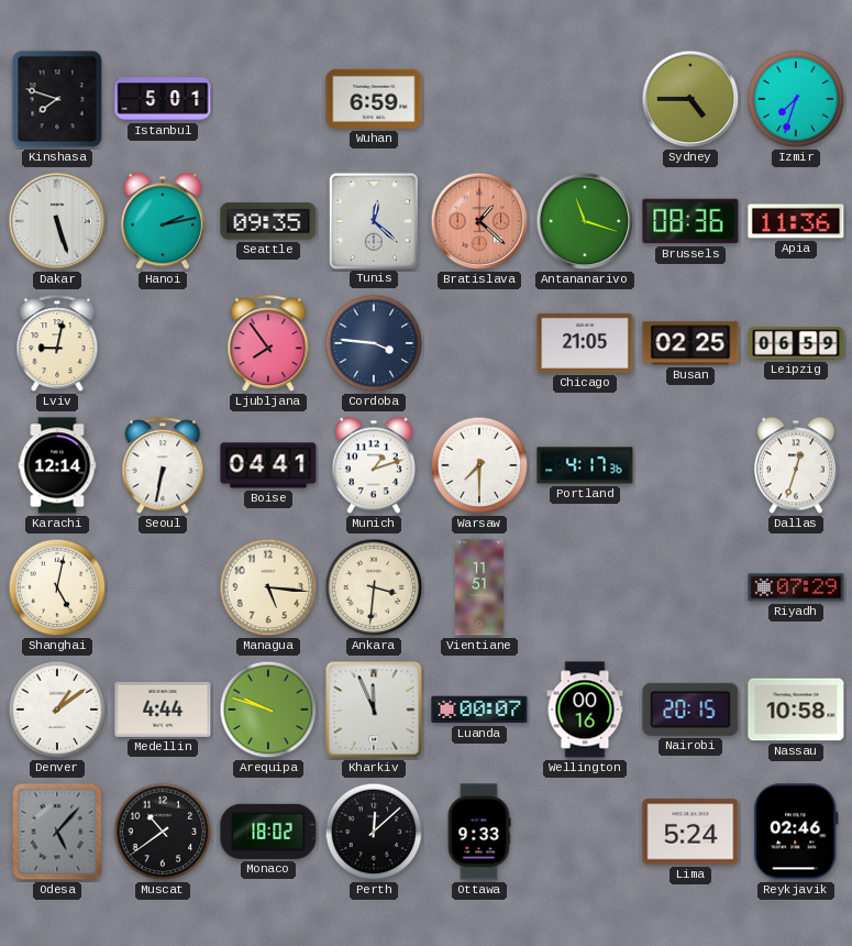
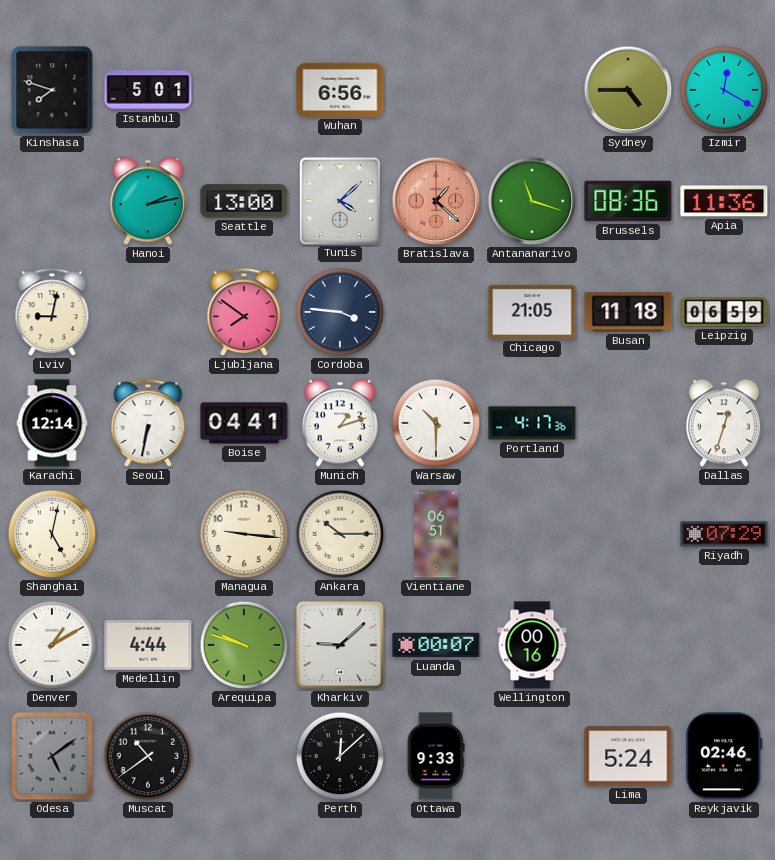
Wuhan: 6:59 -> 6:56 (340, 90)
Izmir: 7:33 -> 12:20 (724, 90)
Dakar: 5:27 -> none (57, 221)
Seattle: 09:35 -> 13:00 (244, 201)
Tunis: 12:22 -> 4:08 (339, 200)
Ljubljana: 7:54 -> 7:51 (244, 313)
Busan: 02:25 -> 11:18 (628, 312)
Warsaw: 7:30 -> 10:30 (436, 423)
Managua: 5:16 -> 9:16 (244, 534)
Ankara: 3:31 -> 10:15 (340, 534)
Vientiane: 11:51 -> 06:51 (437, 534)
Denver: 1:09 -> 1:10 (52, 645)
Kharkiv: 11:56 -> 9:08 (340, 645)
Nairobi: 20:15 -> none (690, 710)
Nassau: 10:58 -> none (796, 710)
Odesa: 5:07 -> 5:09 (52, 756)
Monaco: 18:02 -> none (268, 832)
